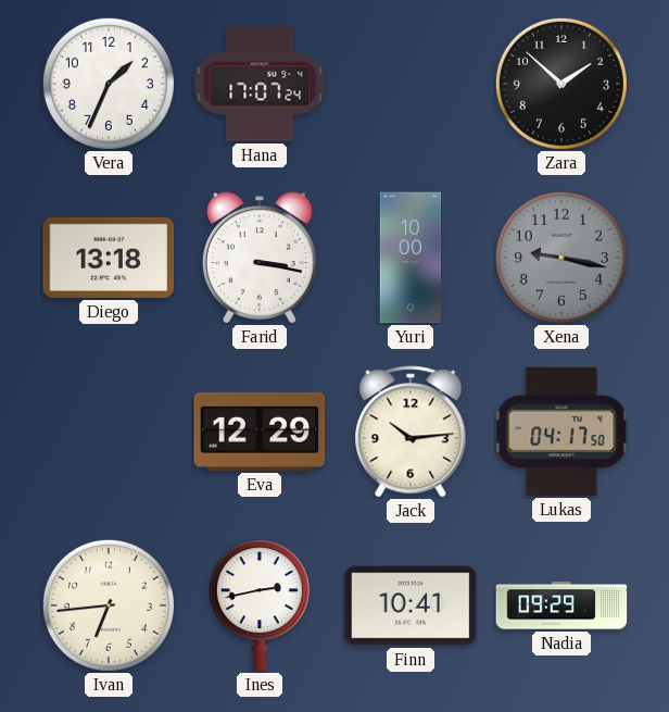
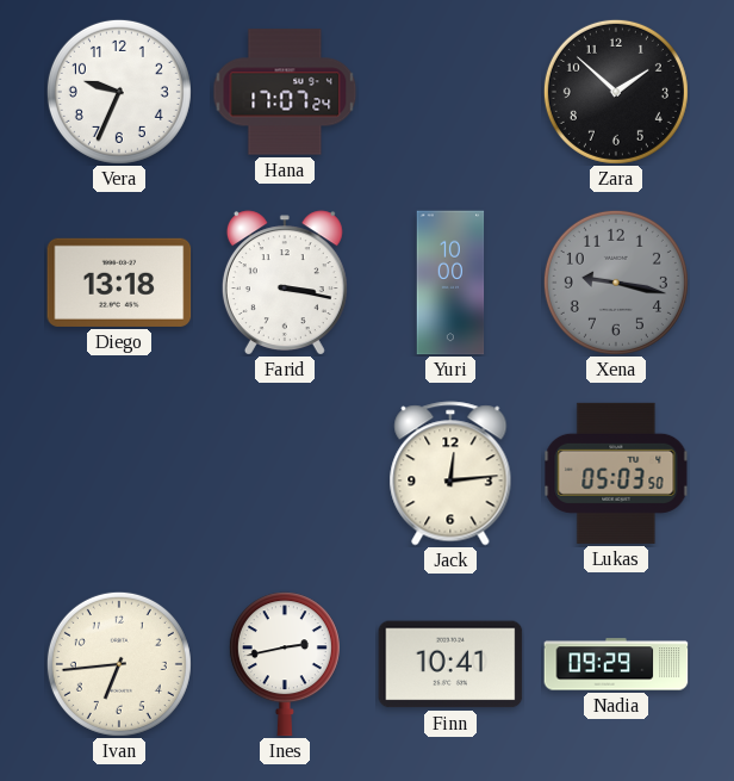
Vera: 1:34 -> 9:34 (119, 92)
Eva: 12:29 -> none (260, 432)
Jack: 10:14 -> 12:14 (450, 473)
Lukas: 04:17 -> 05:03 (616, 473)
